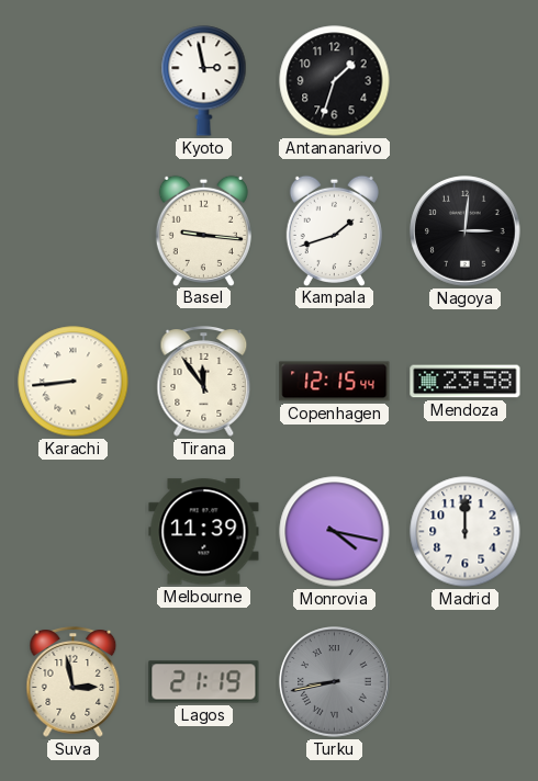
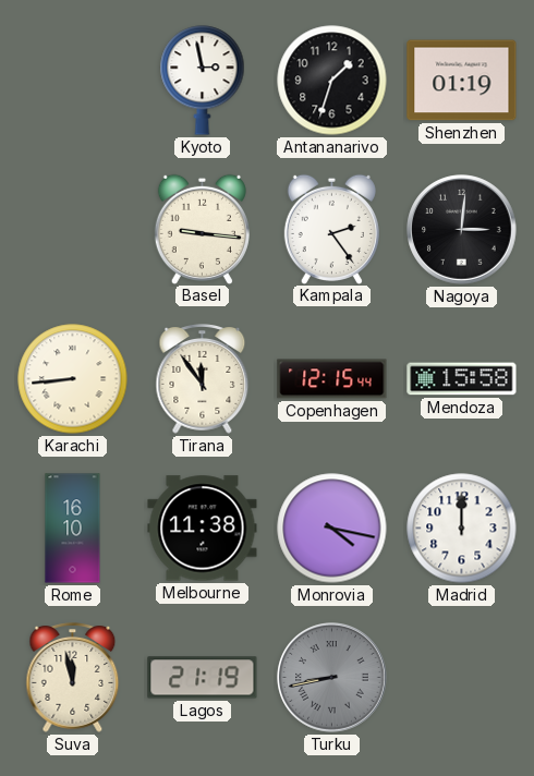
Shenzhen: none -> 01:19 (462, 81)
Kampala: 1:42 -> 2:24 (331, 229)
Mendoza: 23:58 -> 15:58 (462, 379)
Rome: none -> 16:10 (73, 529)
Melbourne: 11:39 -> 11:38 (203, 529)
Suva: 2:58 -> 11:58 (73, 678)
